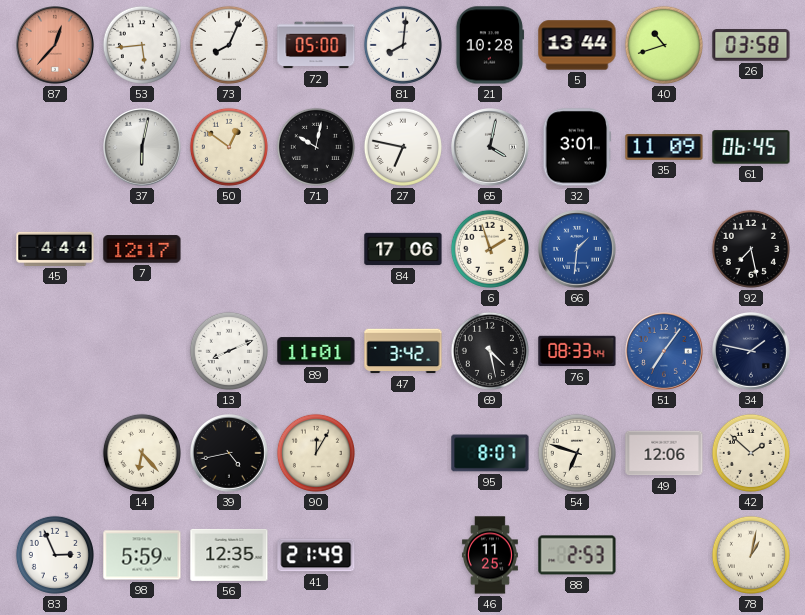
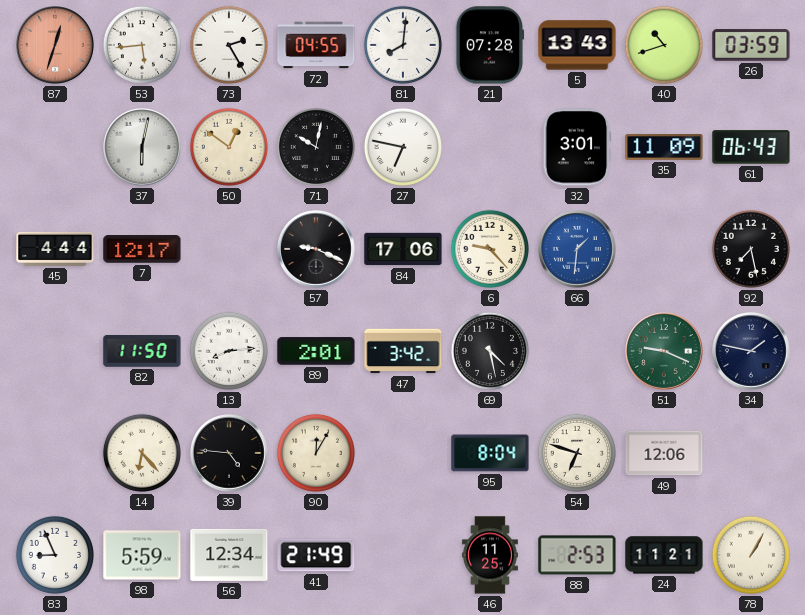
87: 12:37 -> 12:33 (56, 46)
73: 8:04 -> 2:25 (229, 45)
72: 05:00 -> 04:55 (316, 45)
21: 10:28 -> 07:28 (490, 45)
5: 13:44 -> 13:43 (577, 45)
26: 03:58 -> 03:59 (751, 45)
65: 4:02 -> none (491, 148)
61: 06:45 -> 06:43 (751, 147)
57: none -> 9:19 (317, 250)
6: 1:57 -> 9:23 (490, 249)
82: none -> 11:50 (142, 352)
13: 8:11 -> 8:14 (229, 351)
89: 11:01 -> 2:01 (316, 351)
76: 08:33 -> none (577, 351)
51: 7:06 -> 9:19 (665, 352)
51 dial: blue -> green (665, 352)
39: 4:43 -> 4:46 (230, 454)
95: 8:07 -> 8:04 (490, 453)
42: 1:52 -> none (751, 453)
83: 2:56 -> 8:56 (55, 555)
56: 12:35 -> 12:34 (229, 555)
24: none -> 11:21 (664, 555)
78: 1:02 -> 1:05 (751, 555)
